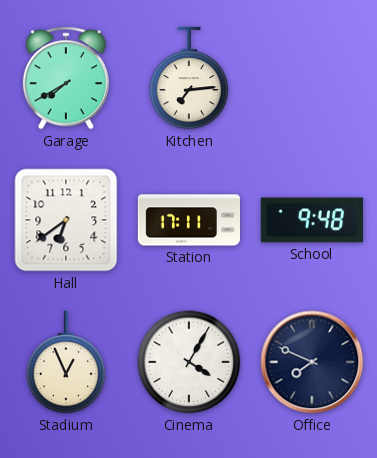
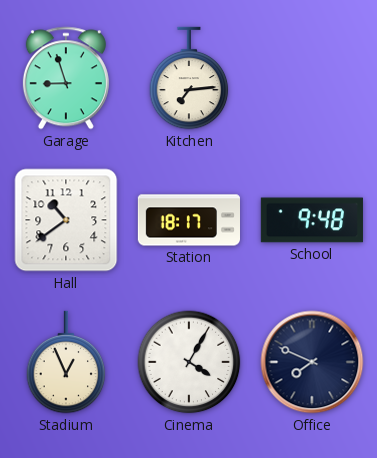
Garage: 7:40 -> 8:57 (66, 78)
Hall: 6:39 -> 10:39 (66, 220)
Station: 17:11 -> 18:17 (188, 220)
